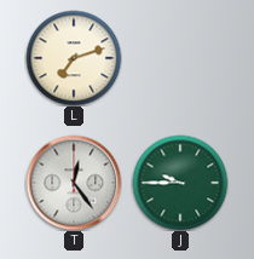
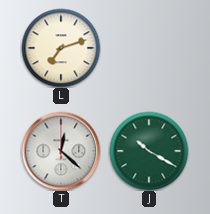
T: 12:24 -> 12:22 (61, 151)
J: 9:45 -> 10:20 (149, 151)
